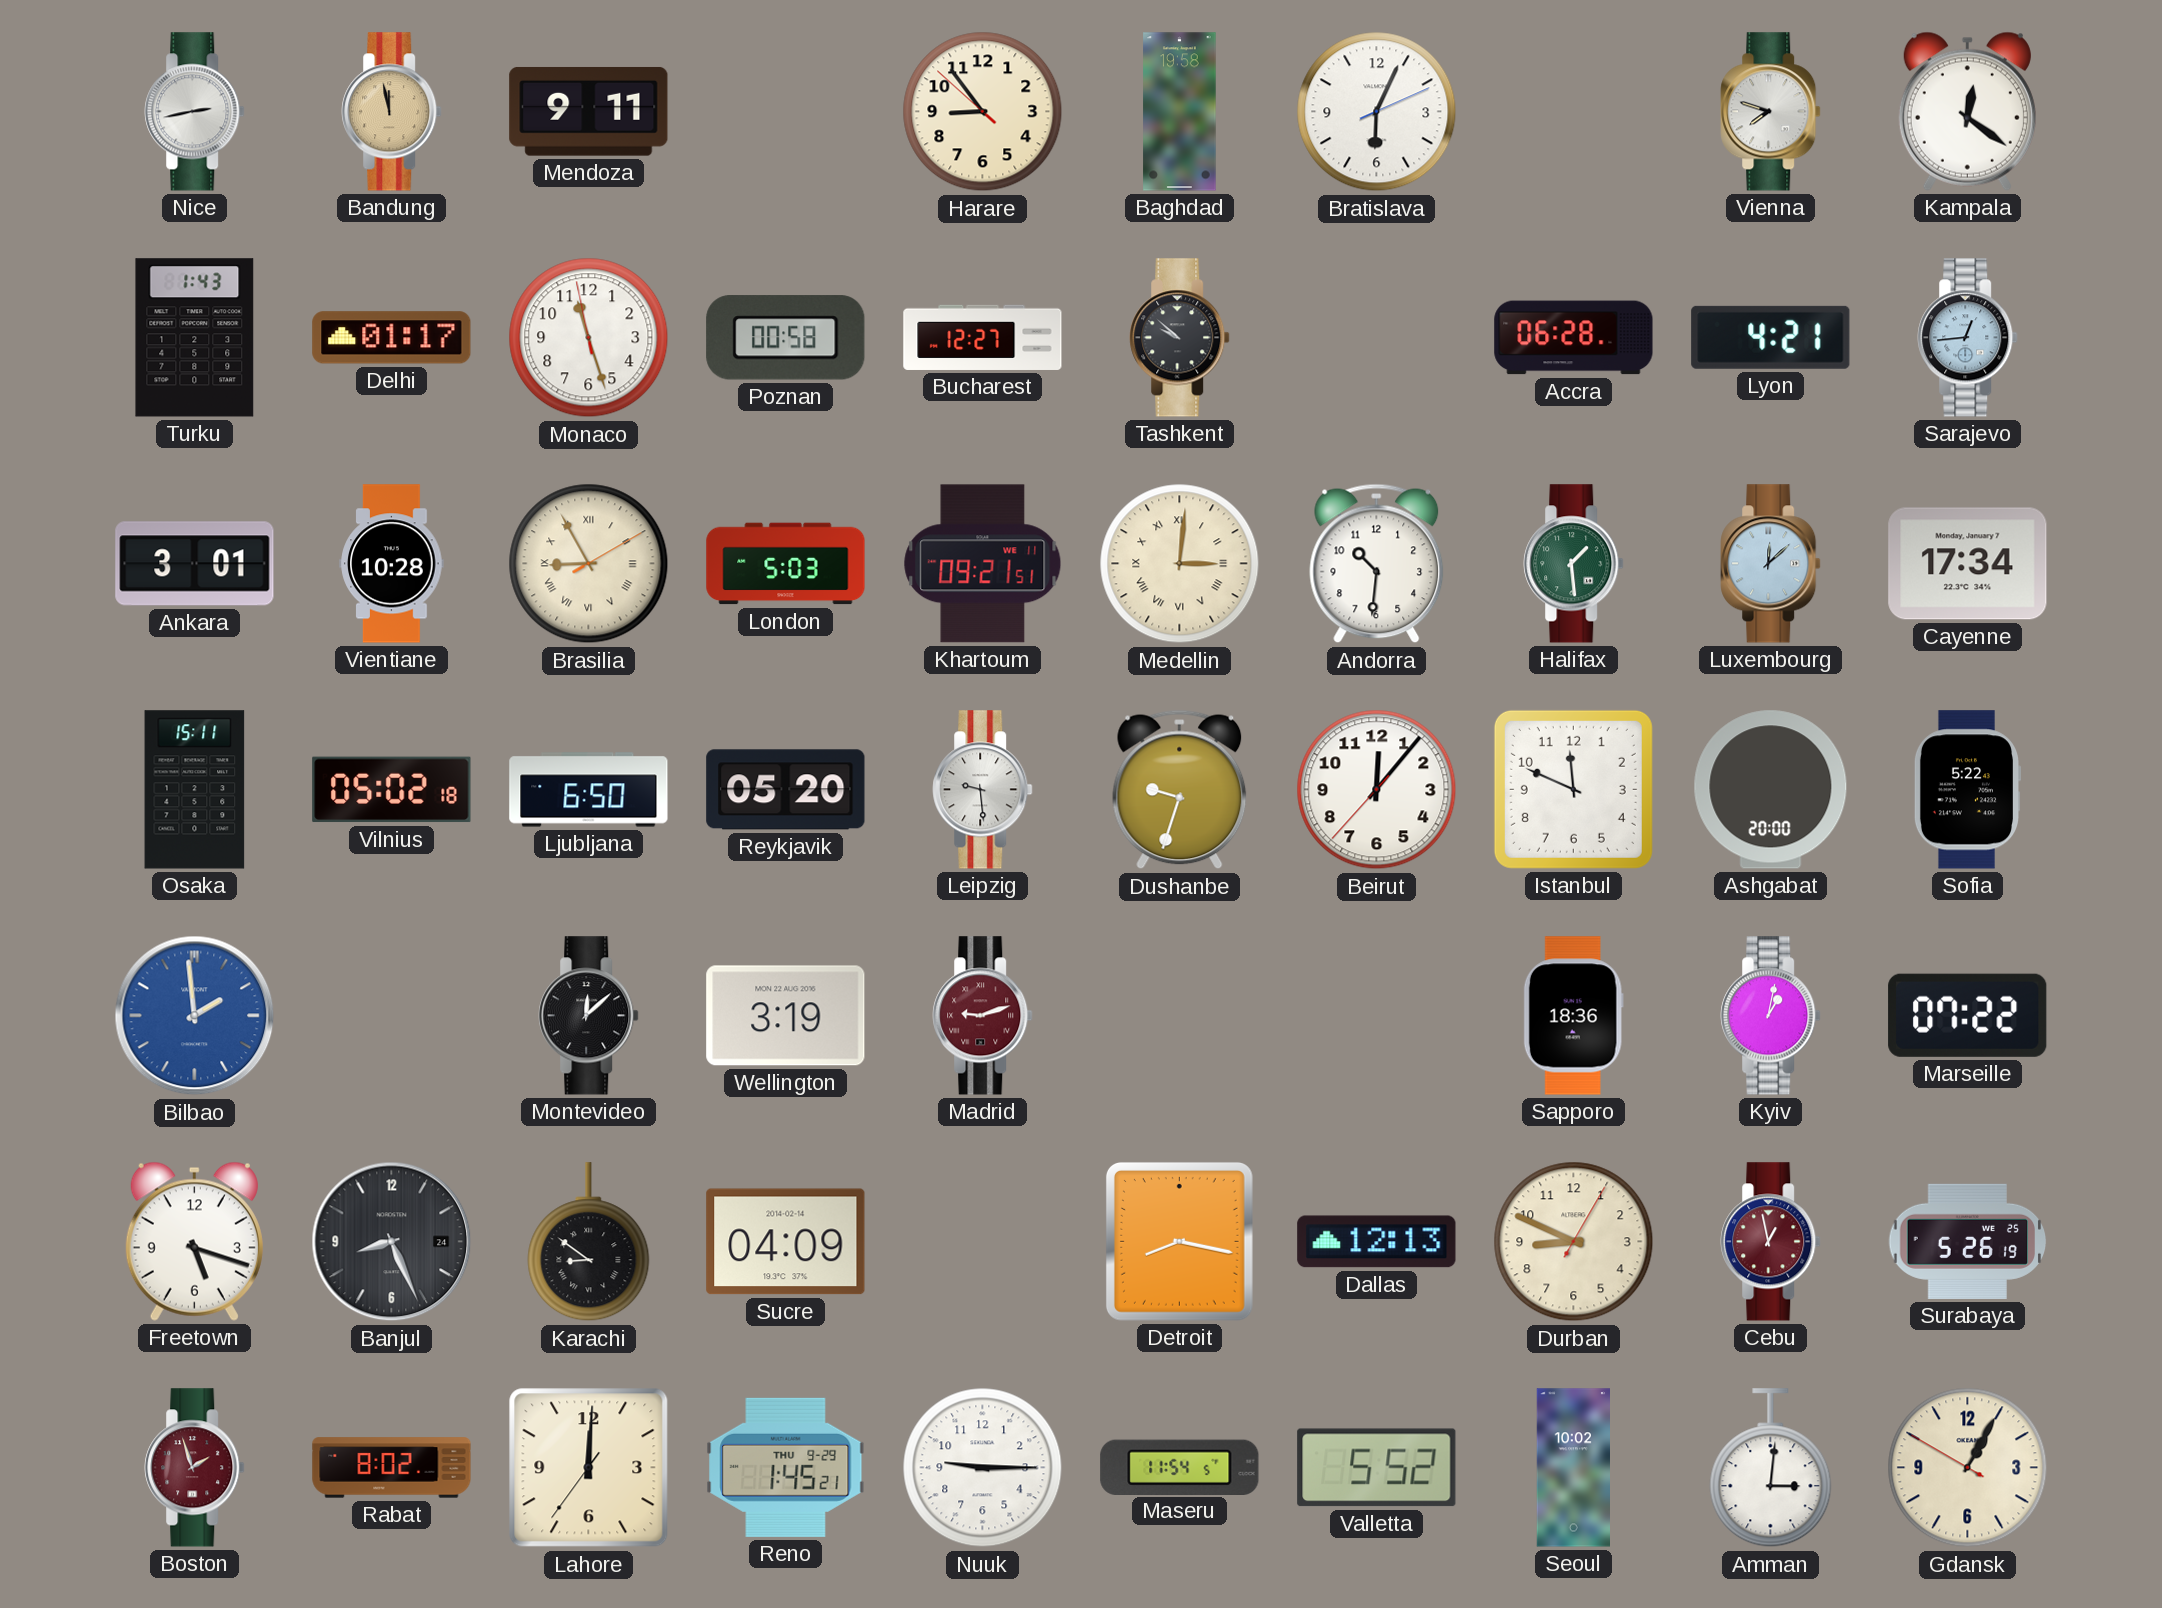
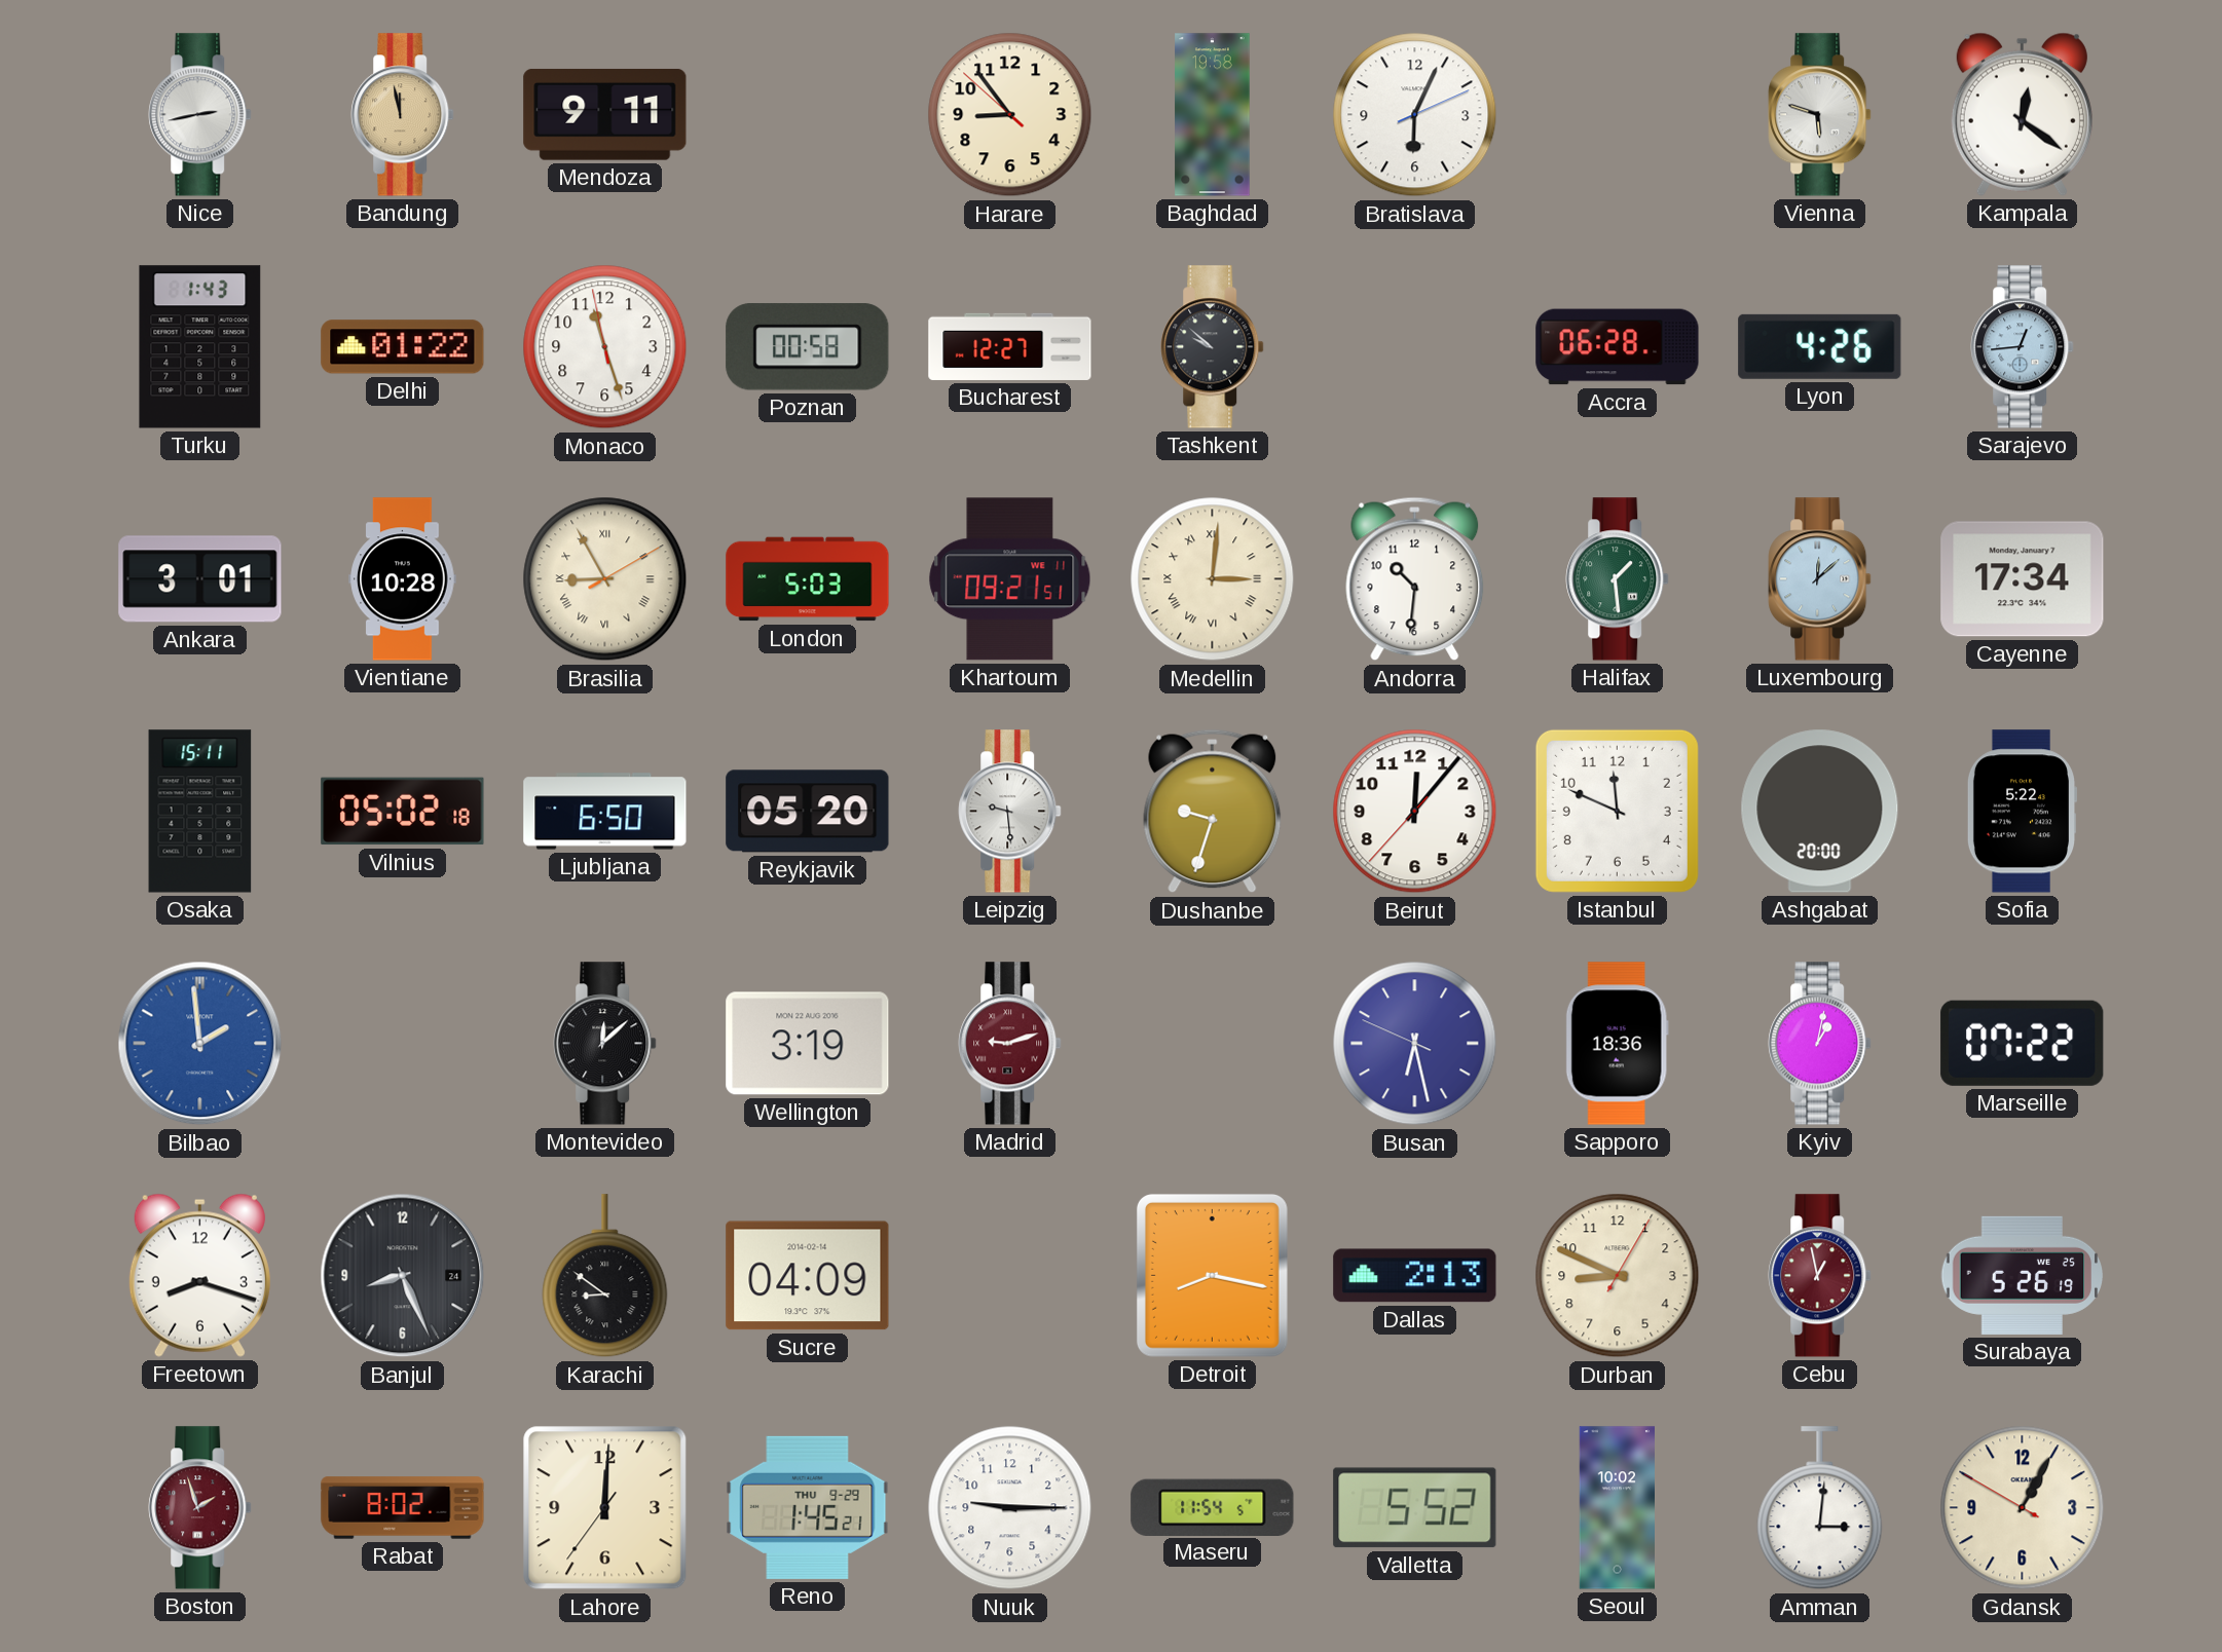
Vienna: 7:48 -> 5:48 (1820, 115)
Delhi: 01:17 -> 01:22 (403, 347)
Lyon: 4:21 -> 4:26 (1820, 346)
Busan: none -> 6:27 (1415, 1044)
Freetown: 5:18 -> 8:18 (199, 1275)
Dallas: 12:13 -> 2:13 (1415, 1276)
